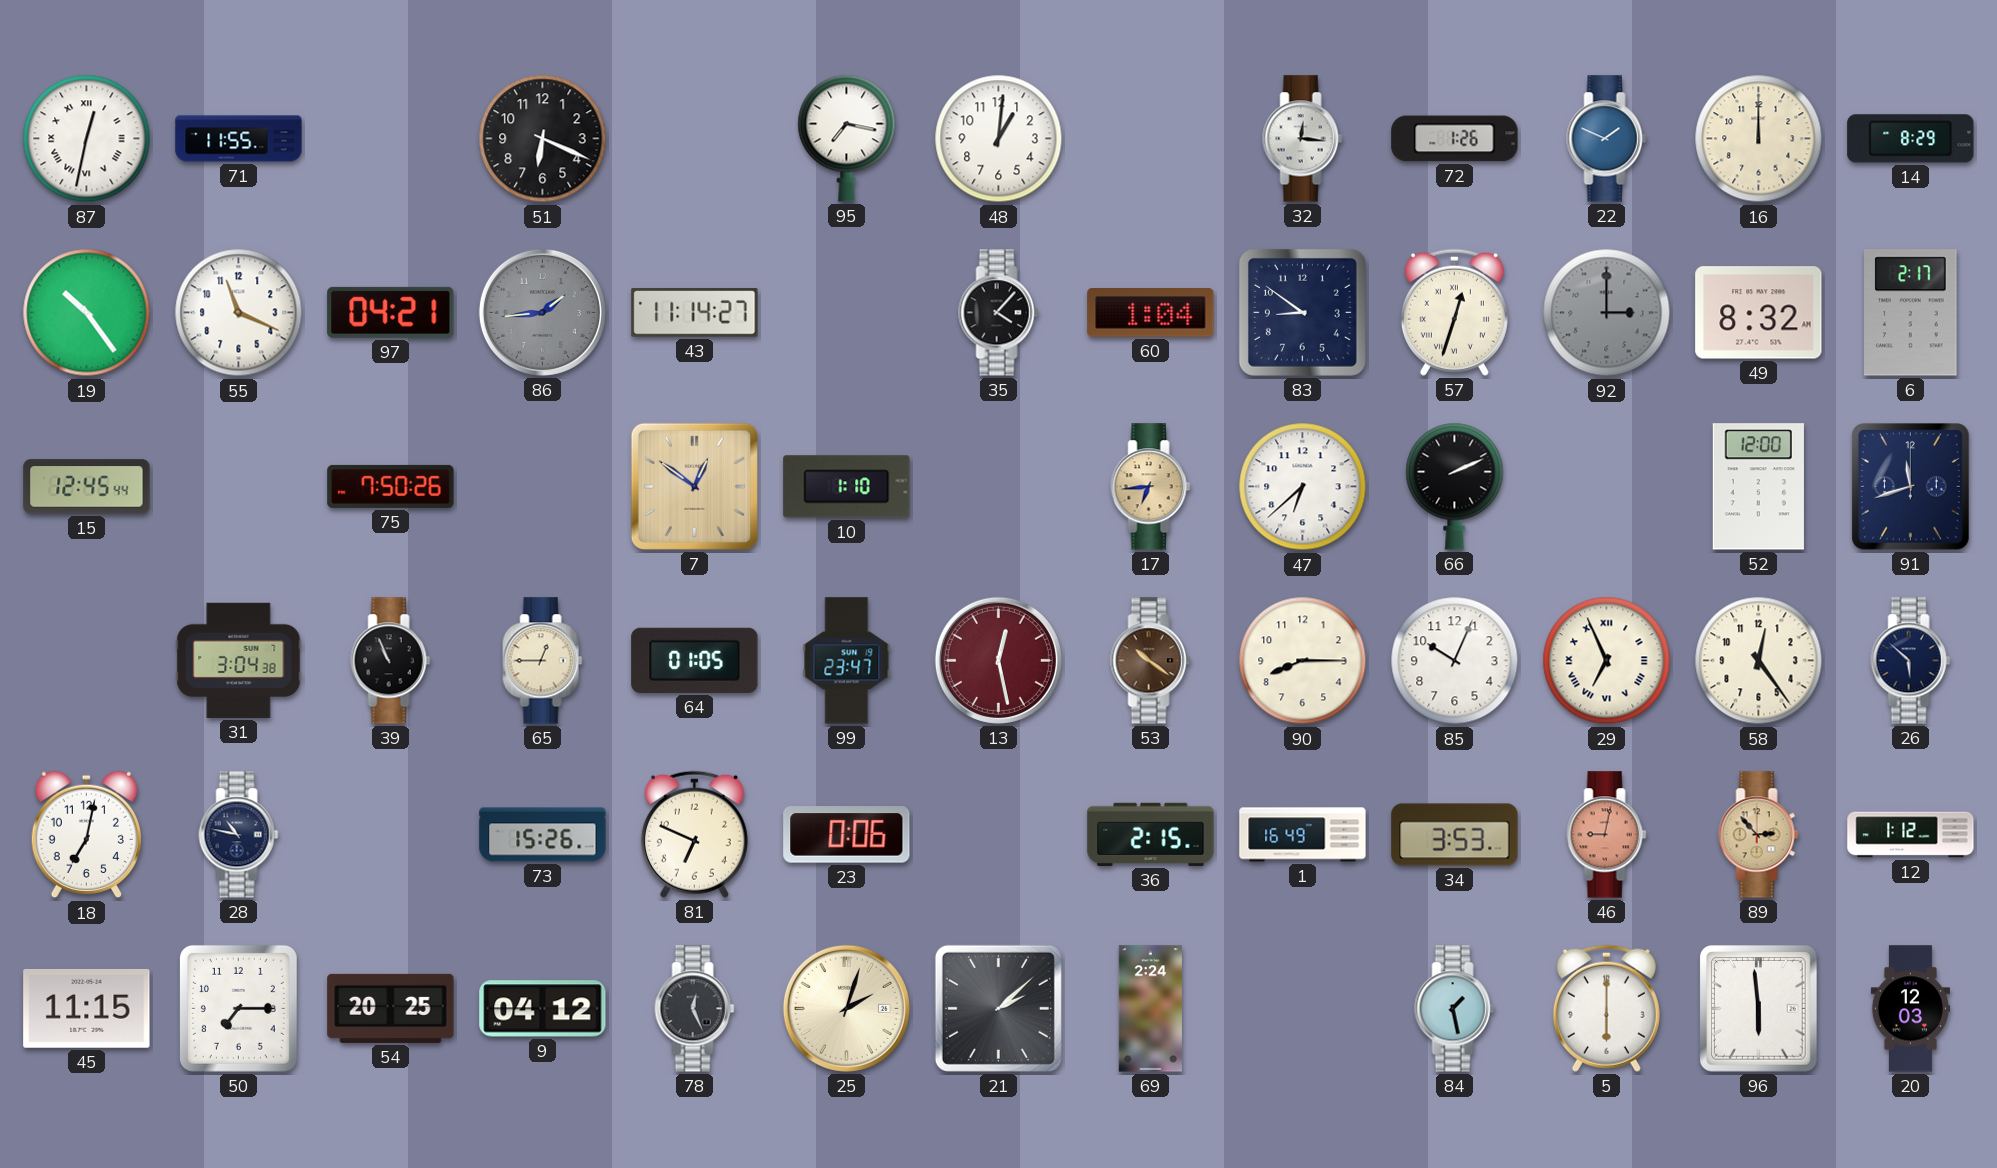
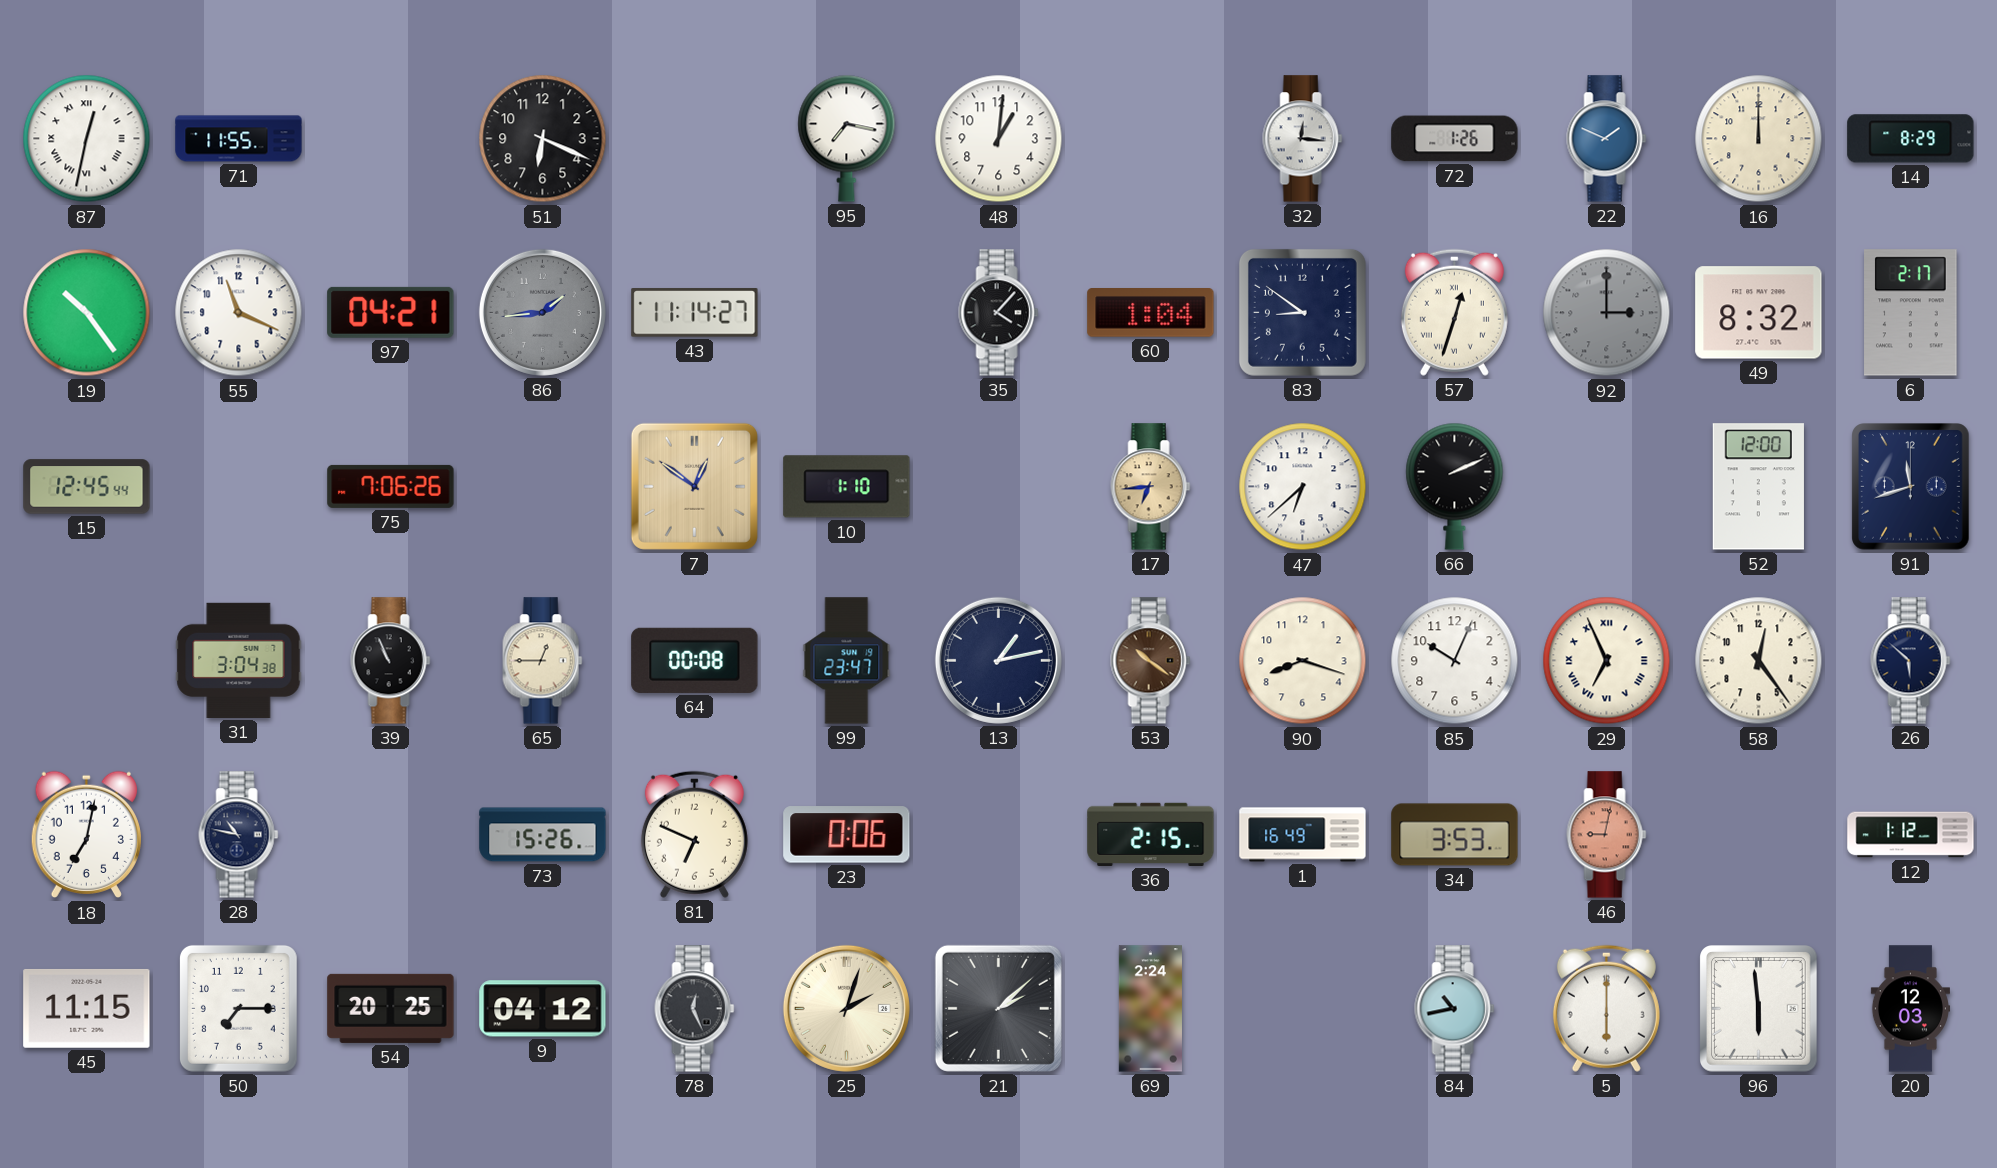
75: 7:50 -> 7:06 (391, 486)
64: 01:05 -> 00:08 (695, 660)
13: 12:28 -> 1:13 (998, 660)
13 dial: burgundy -> navy (998, 660)
90: 8:15 -> 8:18 (1303, 661)
89: 2:53 -> none (1759, 835)
84: 1:28 -> 10:43 (1455, 1009)
